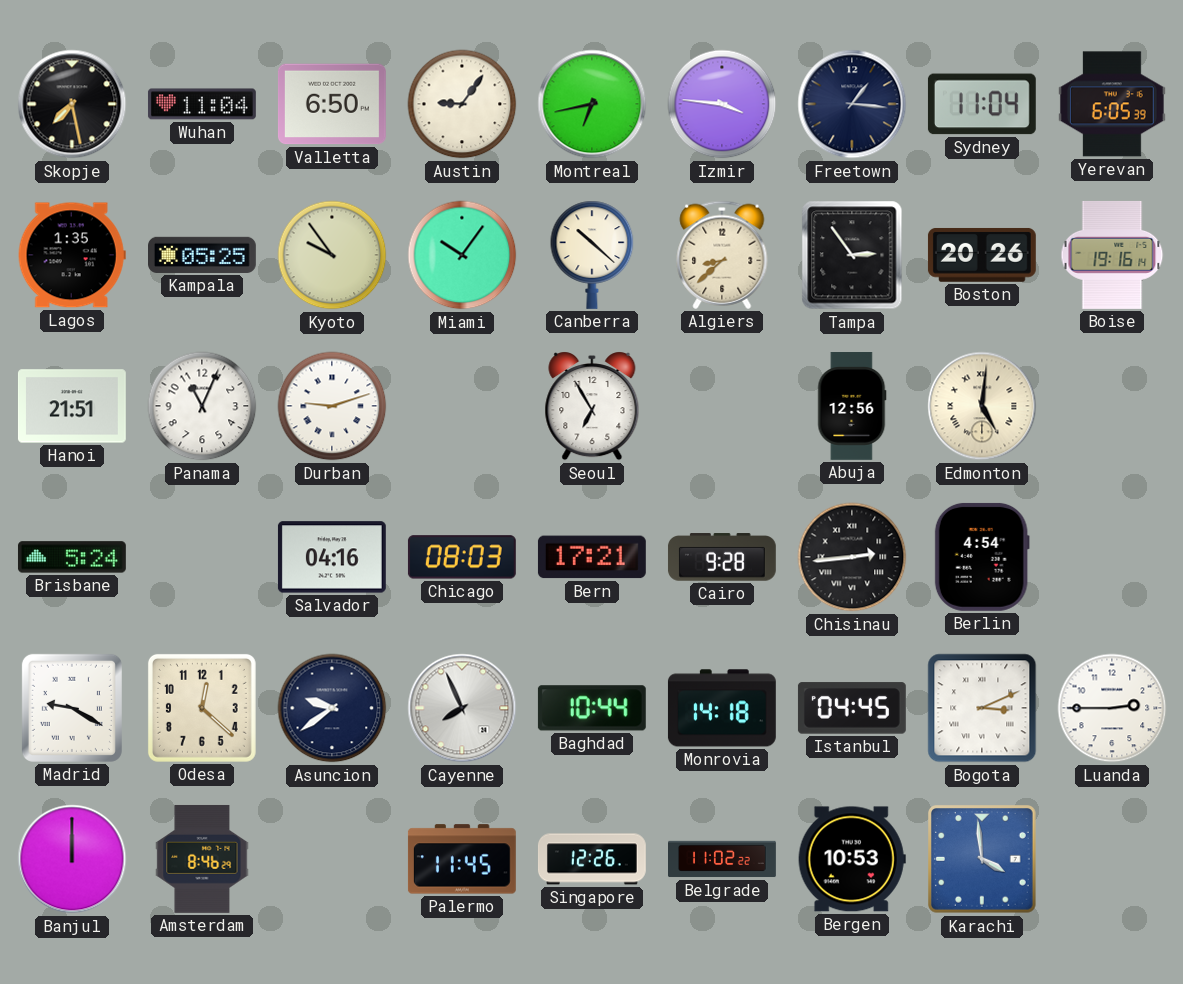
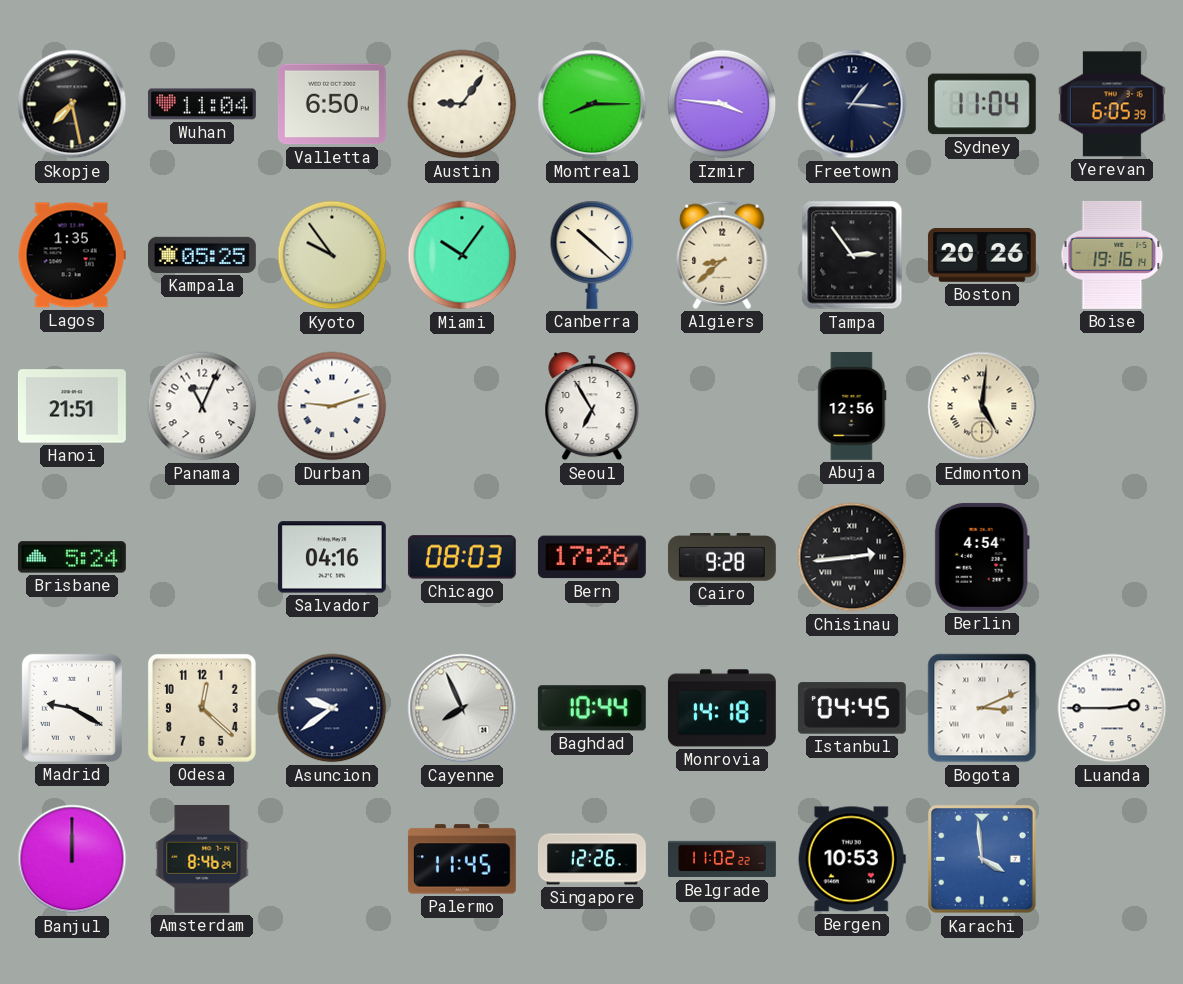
Montreal: 6:43 -> 8:15 (592, 104)
Bern: 17:21 -> 17:26 (592, 557)
